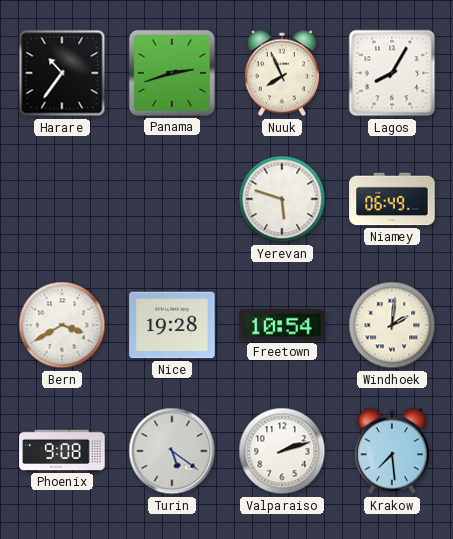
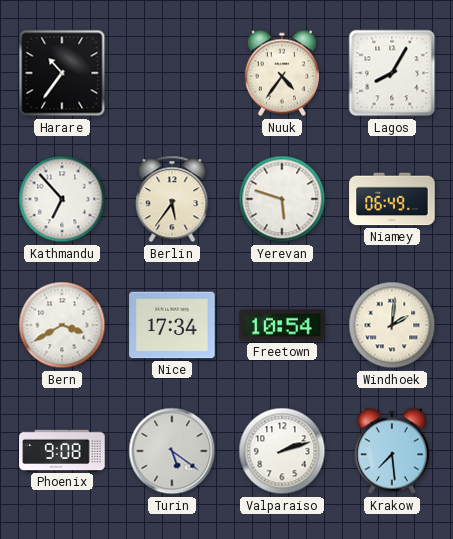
Panama: 2:42 -> none (172, 73)
Nuuk: 7:56 -> 4:36 (282, 73)
Kathmandu: none -> 6:53 (62, 199)
Berlin: none -> 5:36 (172, 199)
Nice: 19:28 -> 17:34 (172, 325)
